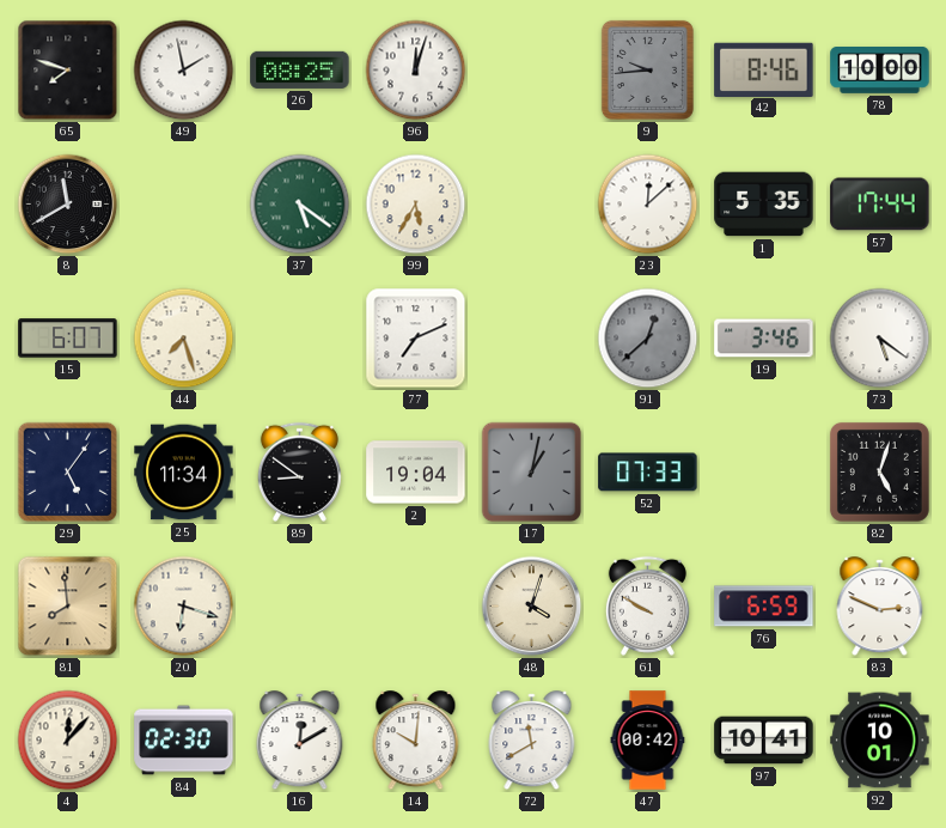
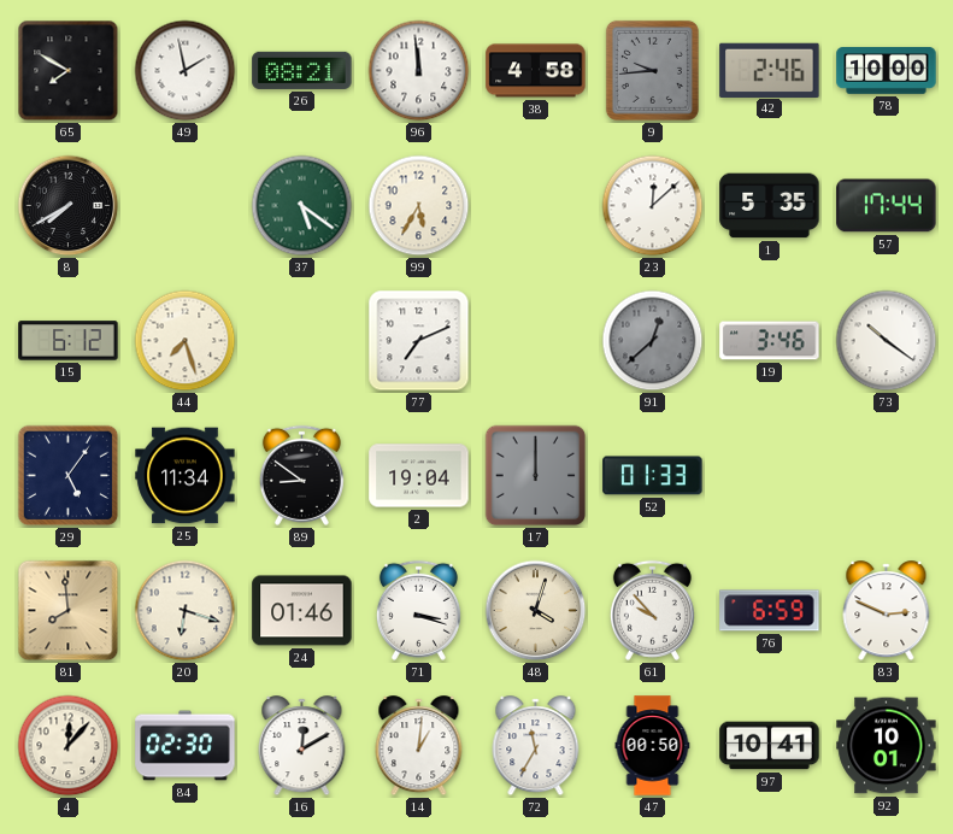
65: 7:48 -> 7:50 (69, 71)
26: 08:25 -> 08:21 (302, 70)
96: 12:03 -> 11:59 (419, 71)
38: none -> 4:58 (536, 71)
42: 8:46 -> 2:46 (770, 70)
8: 11:40 -> 7:40 (69, 206)
15: 6:07 -> 6:12 (69, 341)
73: 5:21 -> 10:21 (887, 341)
17: 1:02 -> 12:00 (536, 476)
52: 07:33 -> 01:33 (653, 476)
82: 5:03 -> none (879, 471)
24: none -> 01:46 (302, 611)
71: none -> 3:18 (418, 610)
61: 9:50 -> 9:53 (652, 610)
14: 10:01 -> 1:01 (419, 746)
72: 11:40 -> 11:35 (536, 746)
47: 00:42 -> 00:50 (653, 746)
